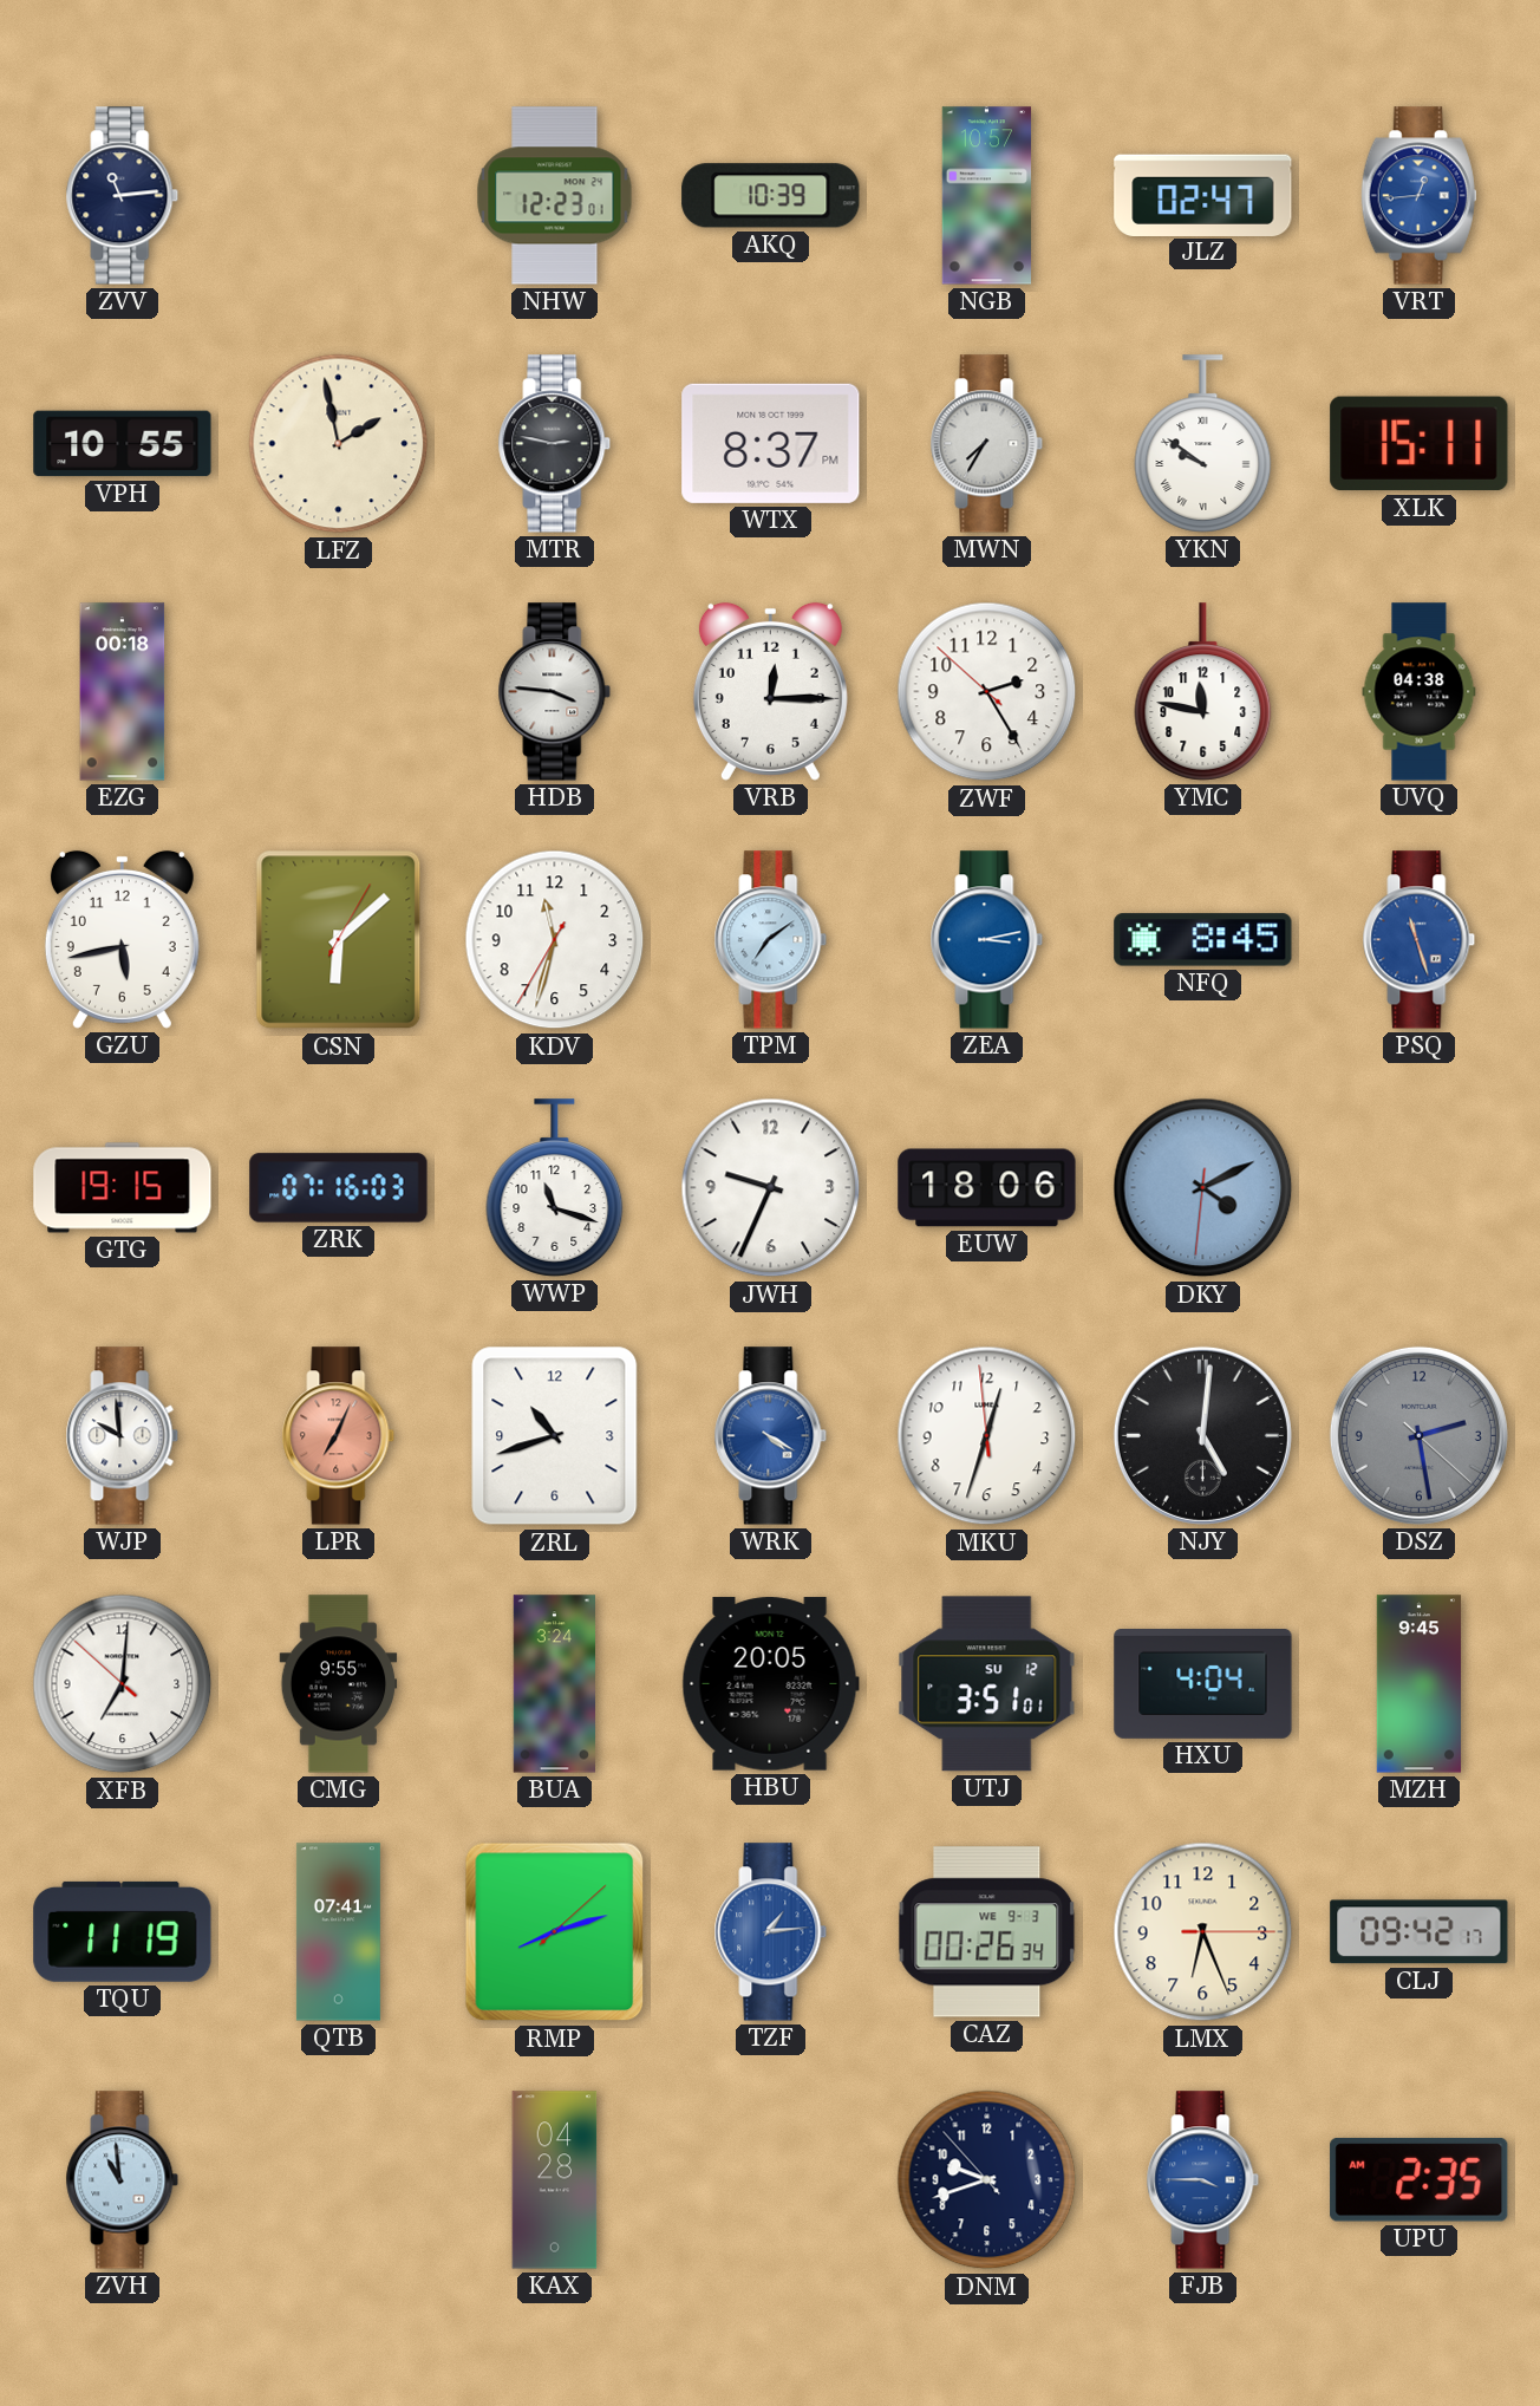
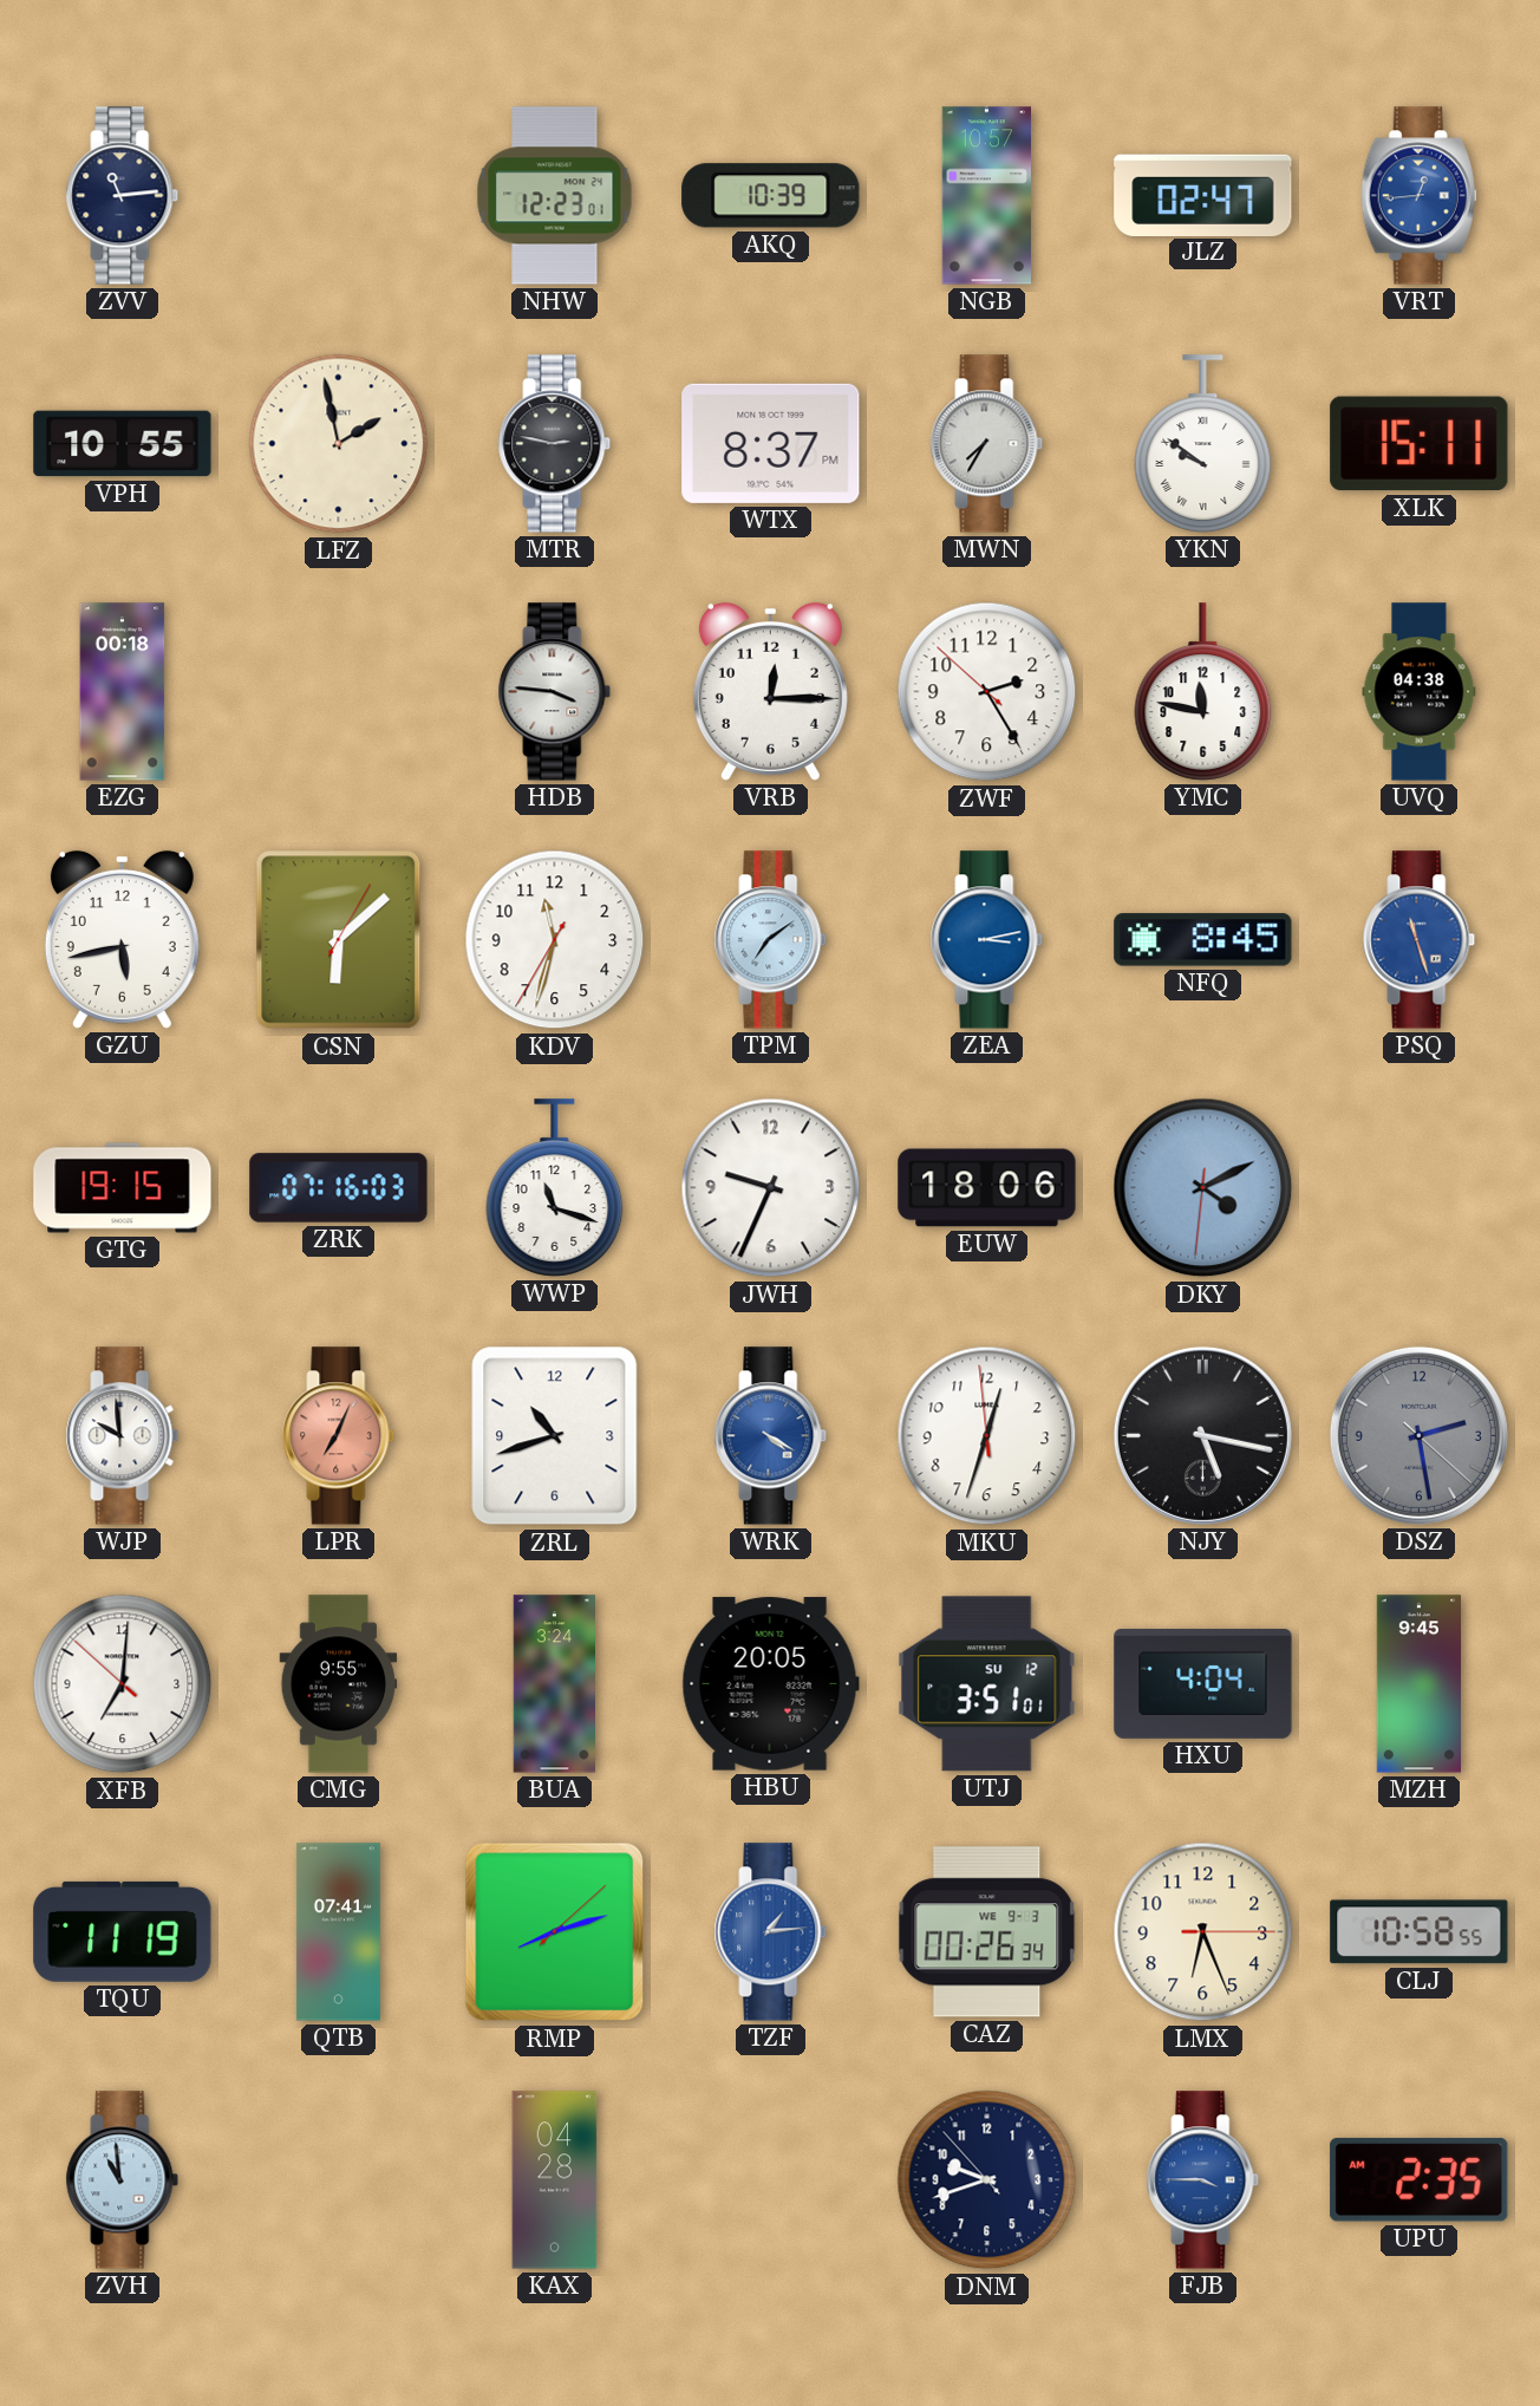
NJY: 5:01 -> 5:17 (1202, 1435)
CLJ: 09:42 -> 10:58 (1420, 1932)
